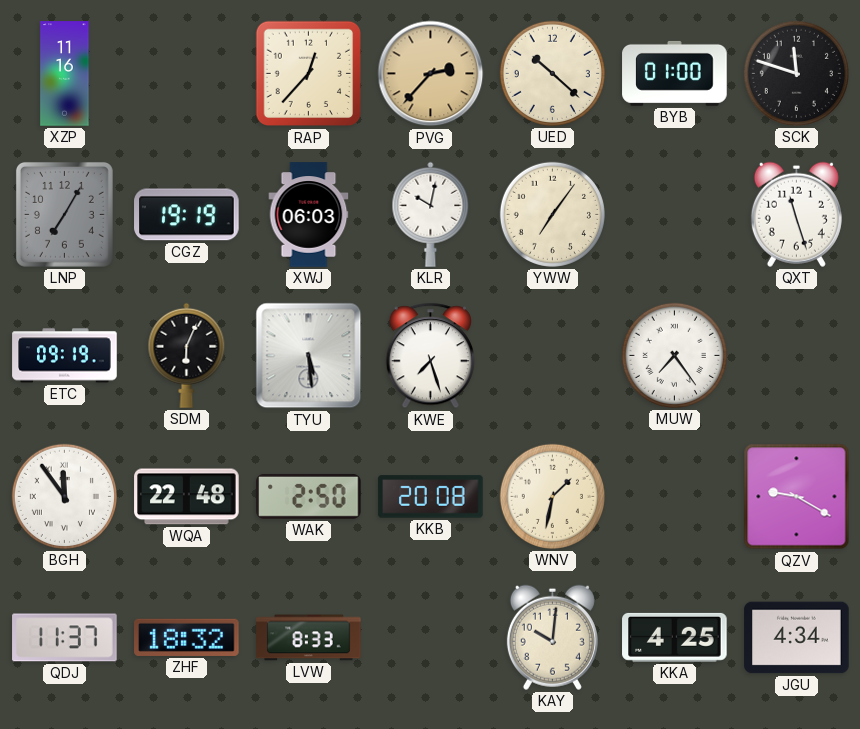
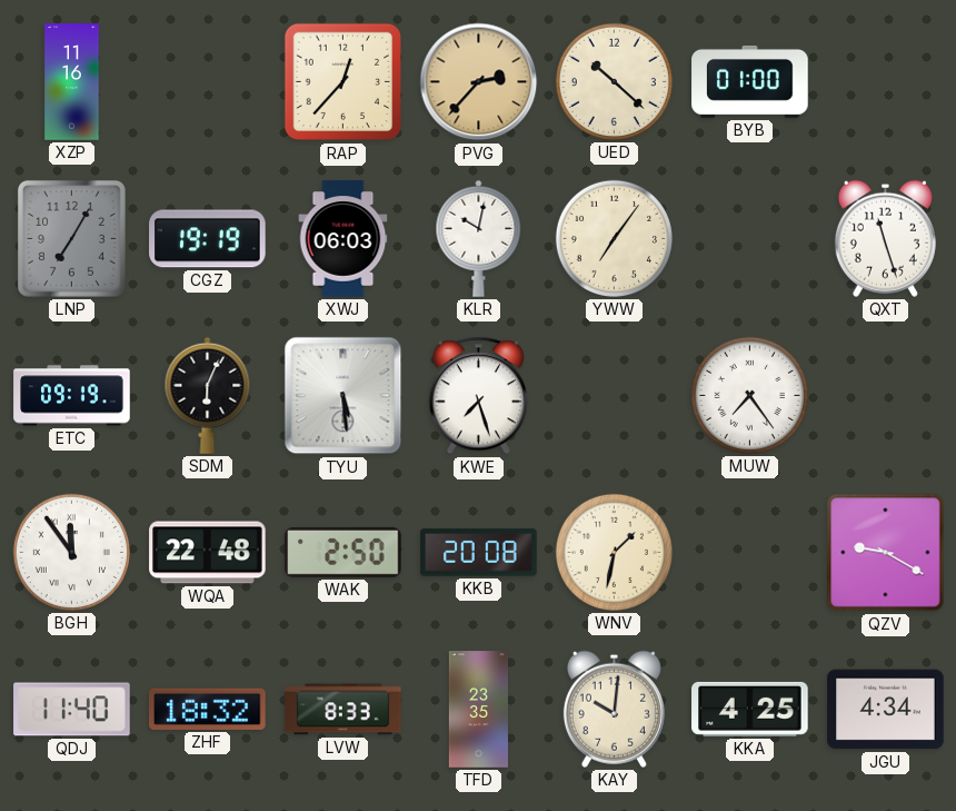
SCK: 11:48 -> none (796, 73)
QDJ: 11:37 -> 11:40 (72, 710)
TFD: none -> 23:35 (478, 710)
